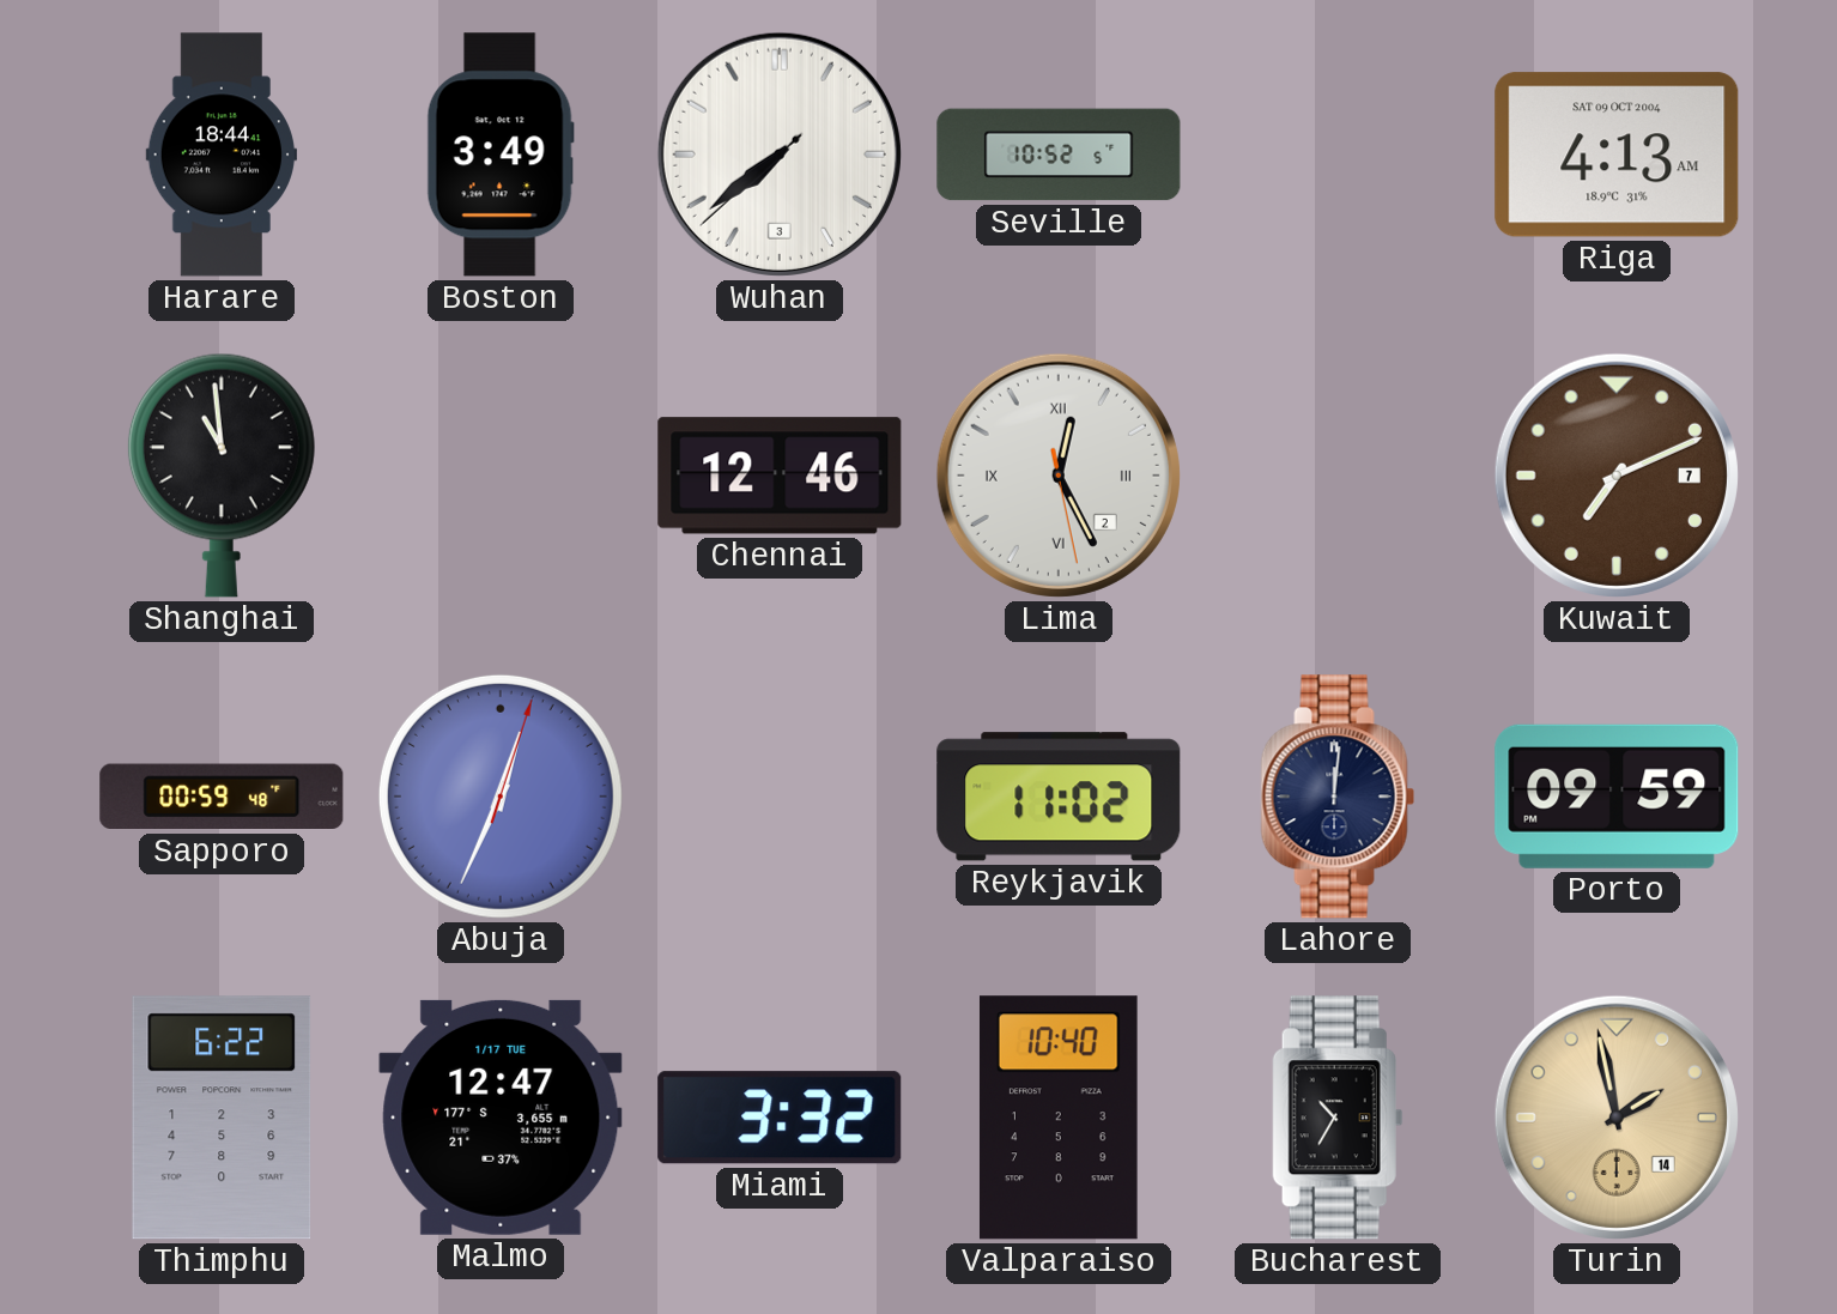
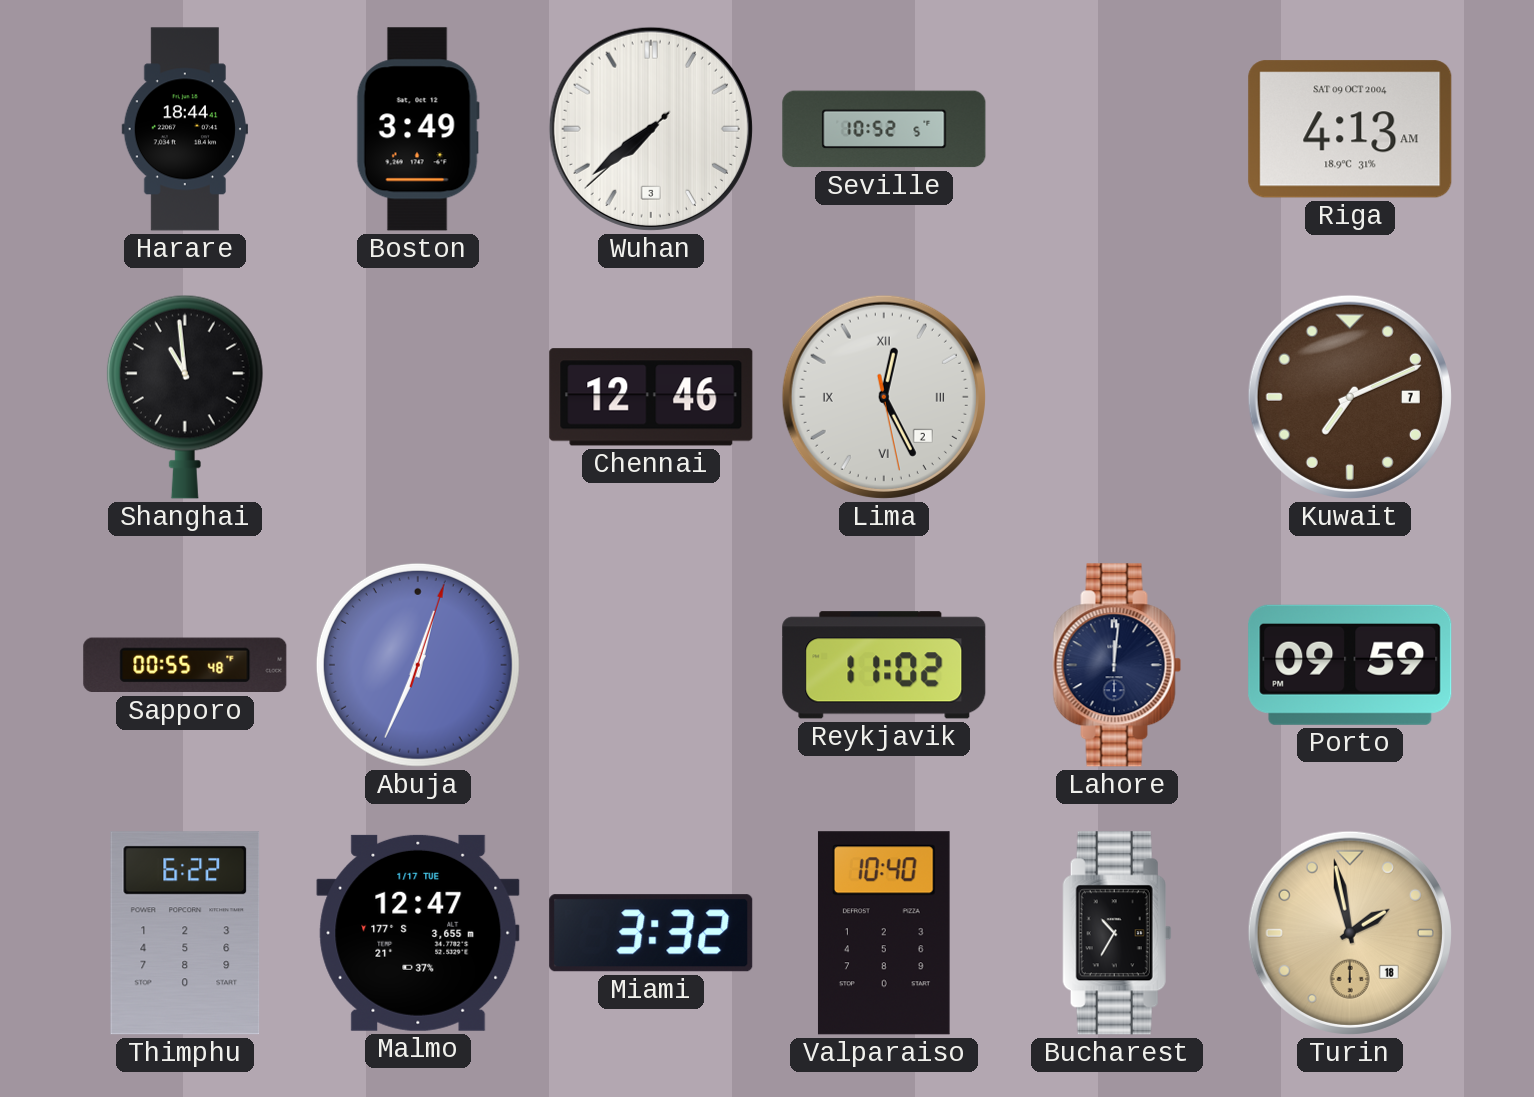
Sapporo: 00:59 -> 00:55 (185, 665)
Turin date: 14 -> 18 (1350, 933)
